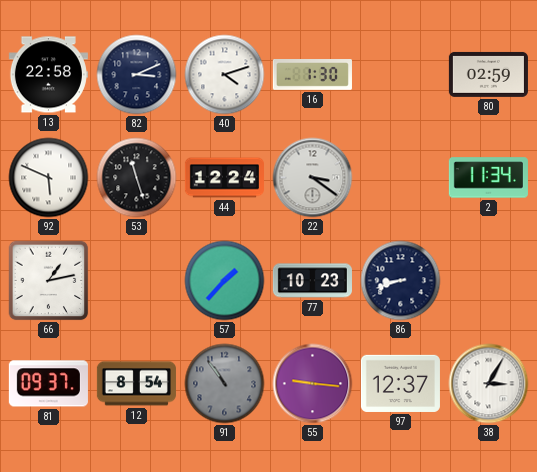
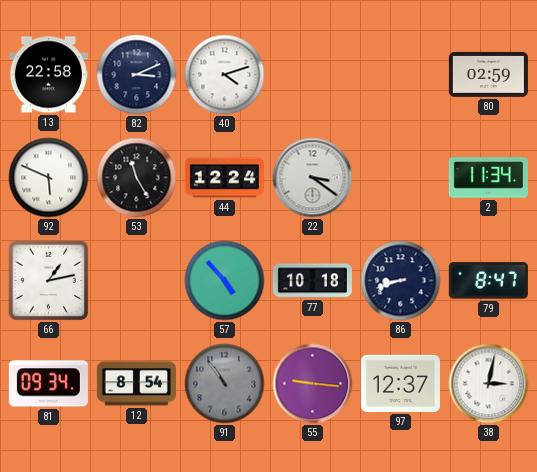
16: 1:30 -> none (312, 75)
53: 11:27 -> 11:25 (137, 178)
57: 1:37 -> 4:53 (225, 281)
77: 10:23 -> 10:18 (312, 281)
79: none -> 8:47 (488, 281)
81: 09:37 -> 09:34 (48, 384)
38: 3:05 -> 3:02 (489, 384)
